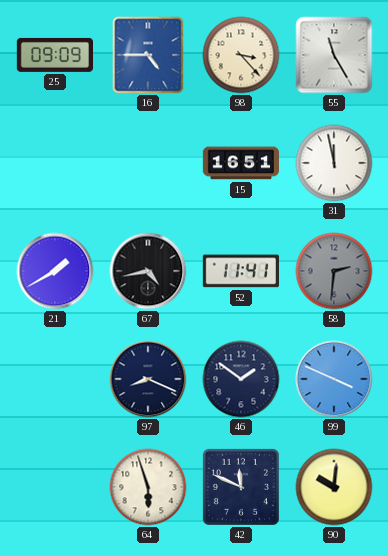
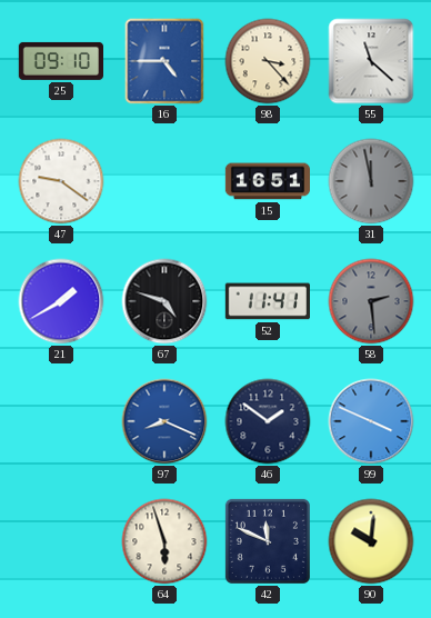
25: 09:09 -> 09:10 (60, 61)
55: 11:25 -> 11:22 (371, 61)
47: none -> 9:21 (61, 181)
31 dial: white -> grey (371, 181)
67: 4:43 -> 4:48 (164, 301)
58: 2:31 -> 2:29 (371, 301)
97 dial: navy -> blue (164, 421)
